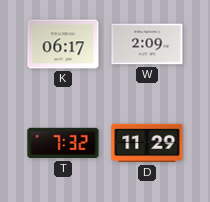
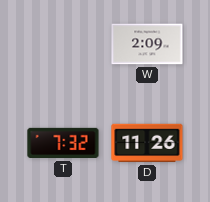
K: 06:17 -> none (63, 44)
D: 11:29 -> 11:26 (147, 143)
